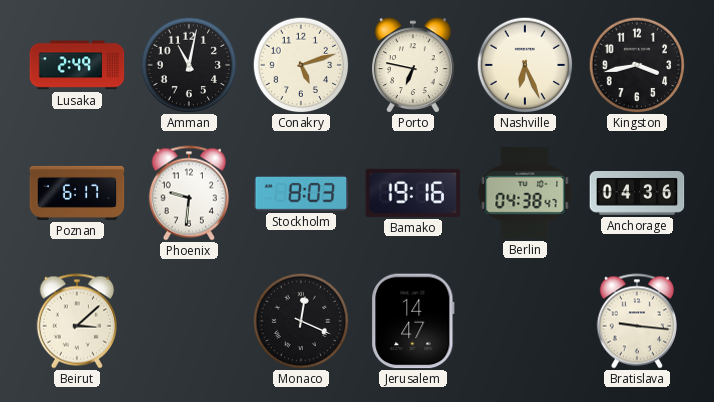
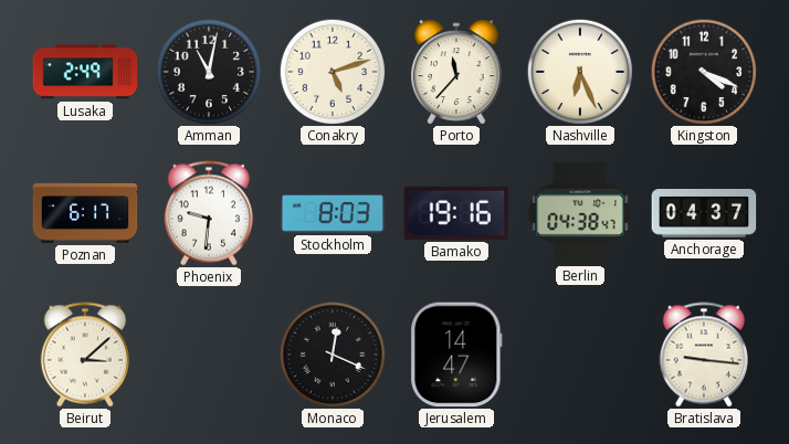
Porto: 6:47 -> 11:37 (457, 72)
Kingston: 3:43 -> 4:19 (704, 72)
Anchorage: 04:36 -> 04:37 (704, 213)
